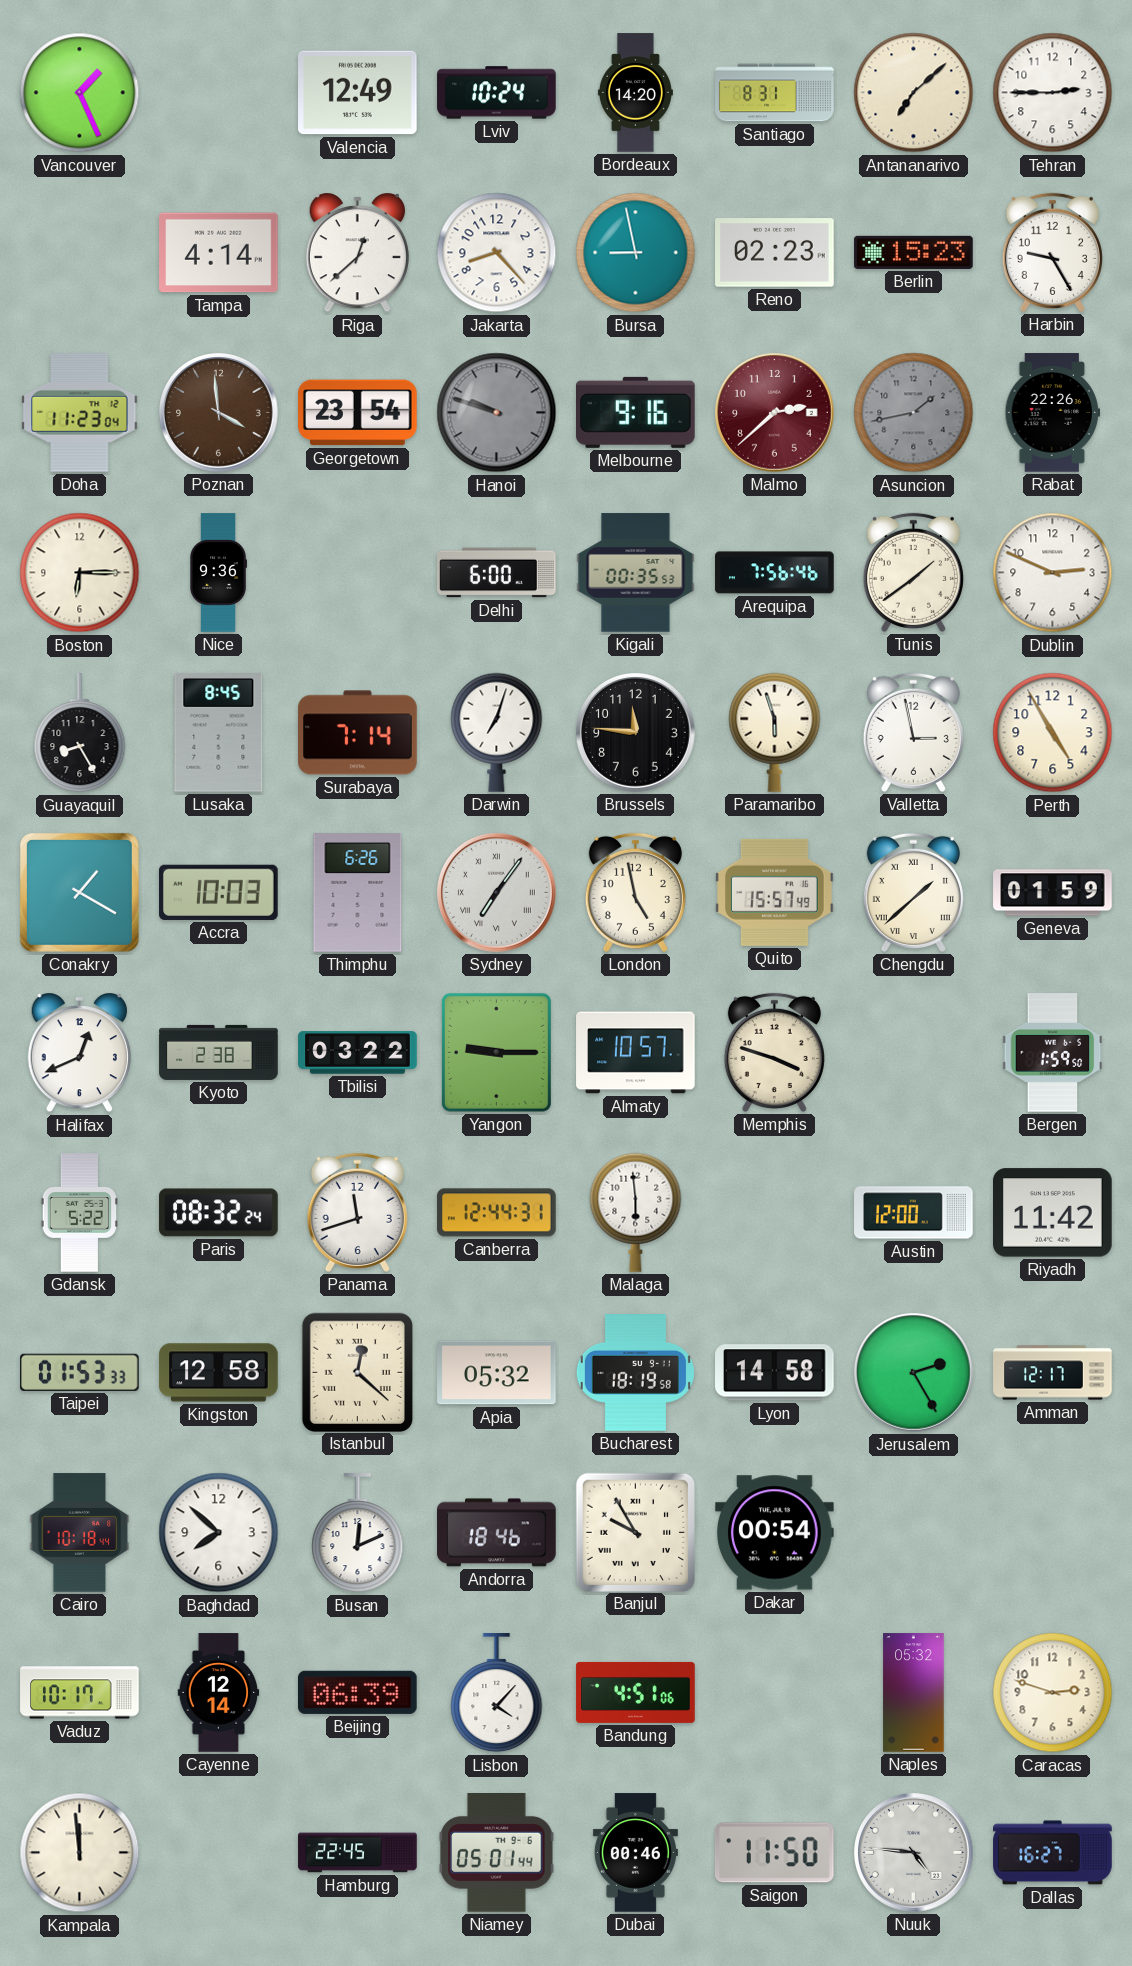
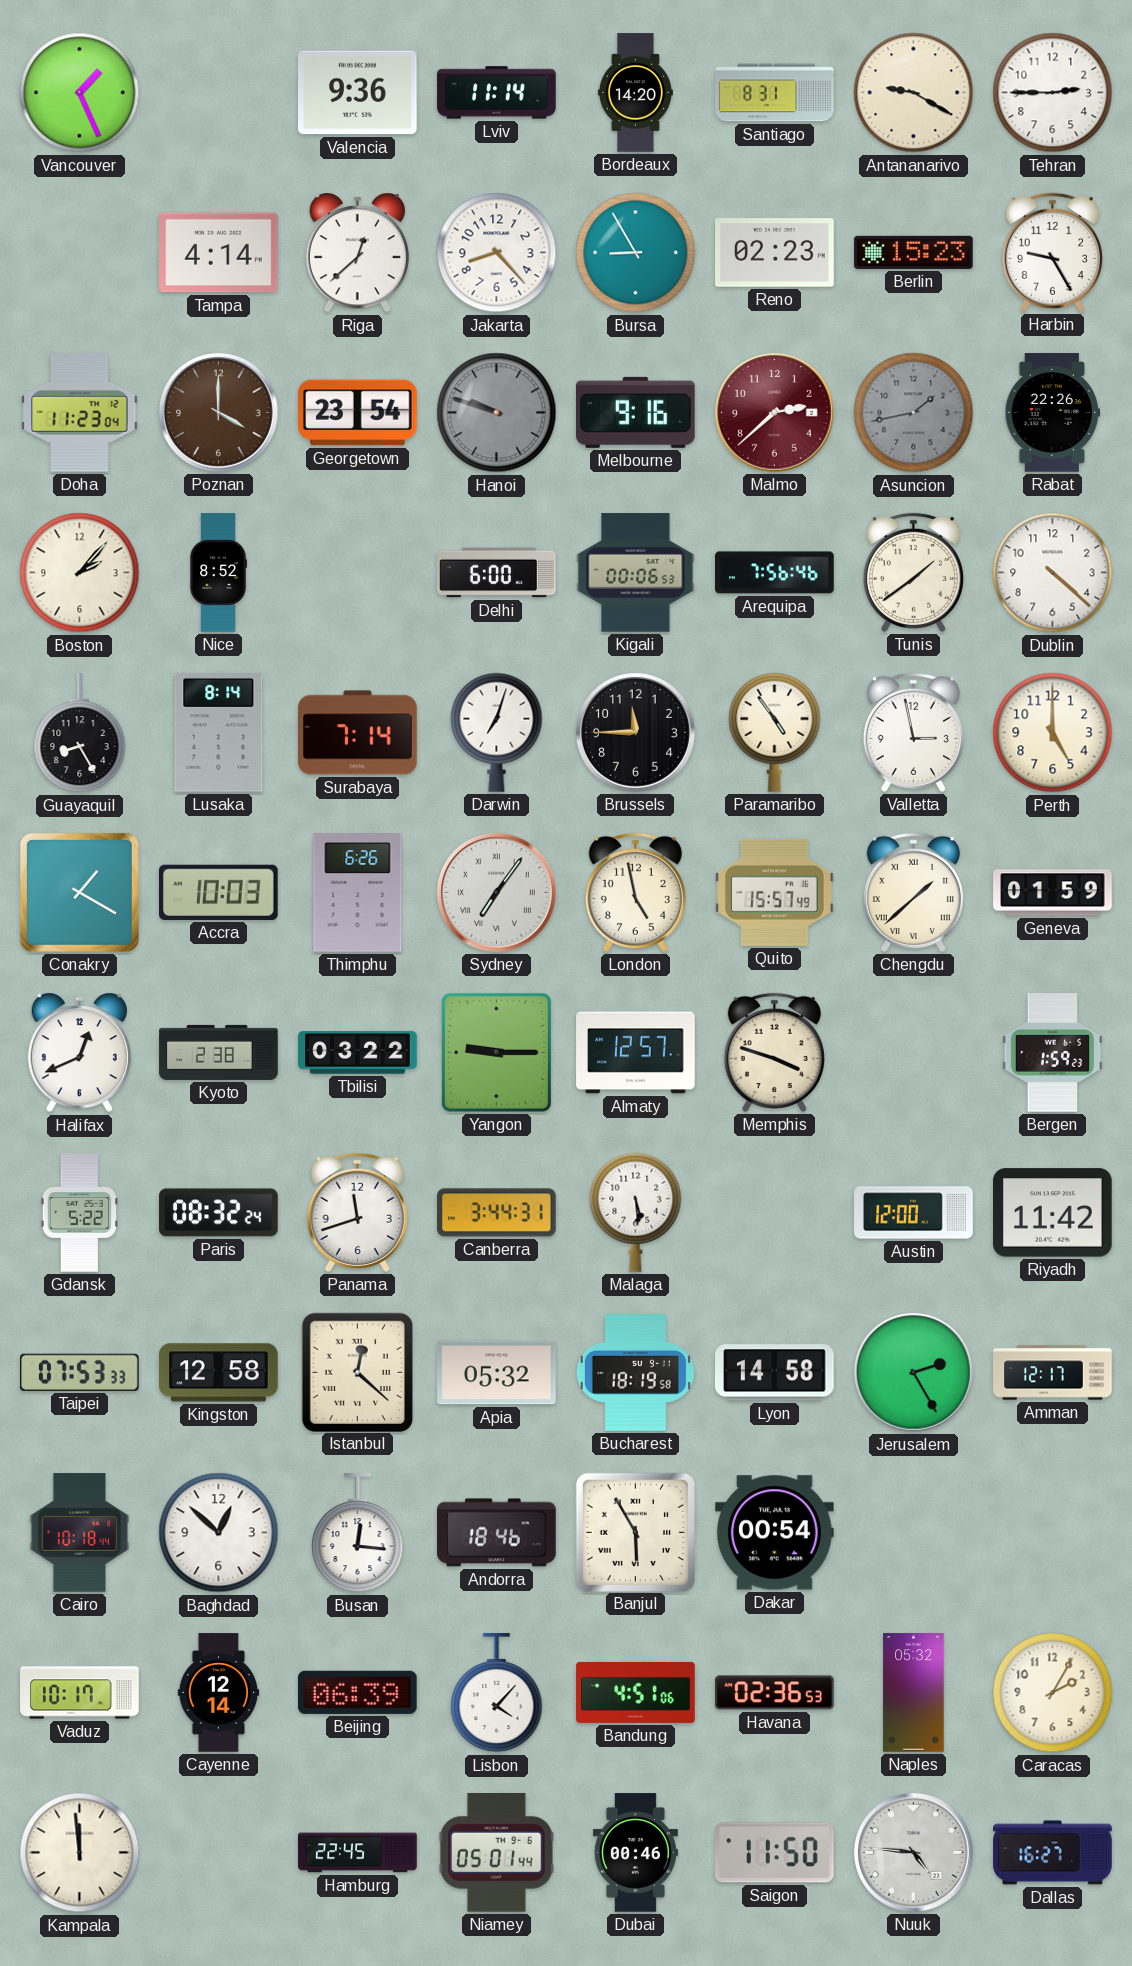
Valencia: 12:49 -> 9:36 (358, 93)
Lviv: 10:24 -> 11:14 (497, 93)
Antananarivo: 7:08 -> 9:20 (914, 93)
Bursa: 8:58 -> 8:55 (636, 253)
Poznan: 3:59 -> 4:00 (219, 413)
Boston: 6:15 -> 2:07 (80, 573)
Nice: 9:36 -> 8:52 (218, 573)
Kigali: 00:35 -> 00:06 (636, 573)
Dublin: 2:49 -> 4:22 (1053, 573)
Lusaka: 8:45 -> 8:14 (219, 733)
Brussels: 11:46 -> 11:45 (636, 733)
Paramaribo: 5:57 -> 4:54 (775, 732)
Perth: 4:55 -> 5:00 (1053, 733)
Almaty: 10:57 -> 12:57 (636, 1053)
Bergen: 1:59:50 -> 1:59:23 (1053, 1053)
Canberra: 12:44 -> 3:44 (497, 1213)
Malaga: 5:59 -> 5:29 (636, 1212)
Taipei: 01:53 -> 07:53 (80, 1372)
Baghdad: 7:52 -> 12:52 (219, 1533)
Busan: 12:11 -> 12:16 (358, 1533)
Banjul: 9:55 -> 5:55 (635, 1532)
Havana: none -> 02:36 (775, 1693)
Caracas: 2:48 -> 2:05 (1053, 1693)
